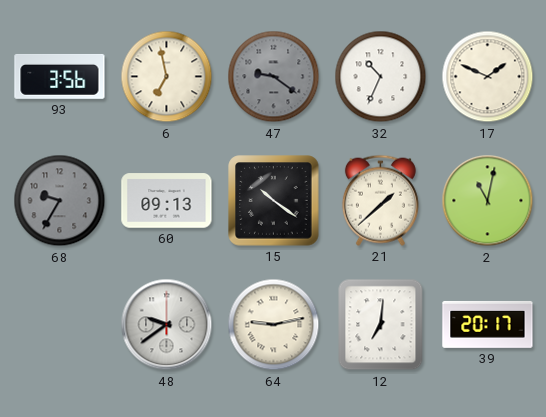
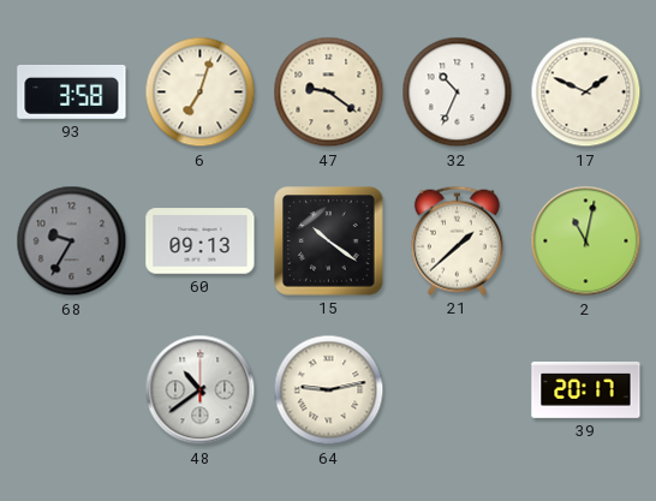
93: 3:56 -> 3:58 (72, 91)
6: 6:58 -> 7:03 (201, 93)
47 dial: grey -> cream (329, 93)
48: 9:39 -> 10:39 (201, 390)
12: 7:01 -> none (381, 325)
